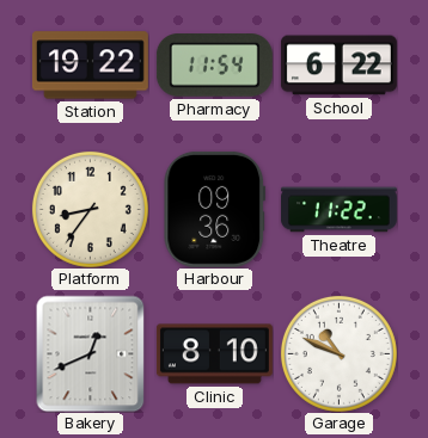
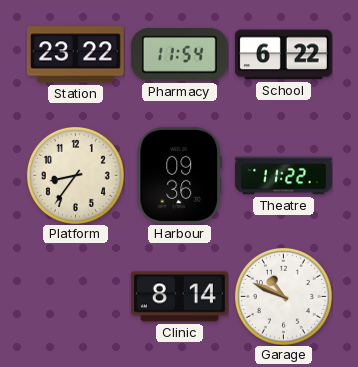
Station: 19:22 -> 23:22 (75, 55)
Bakery: 12:41 -> none (91, 353)
Clinic: 8:10 -> 8:14 (179, 297)
